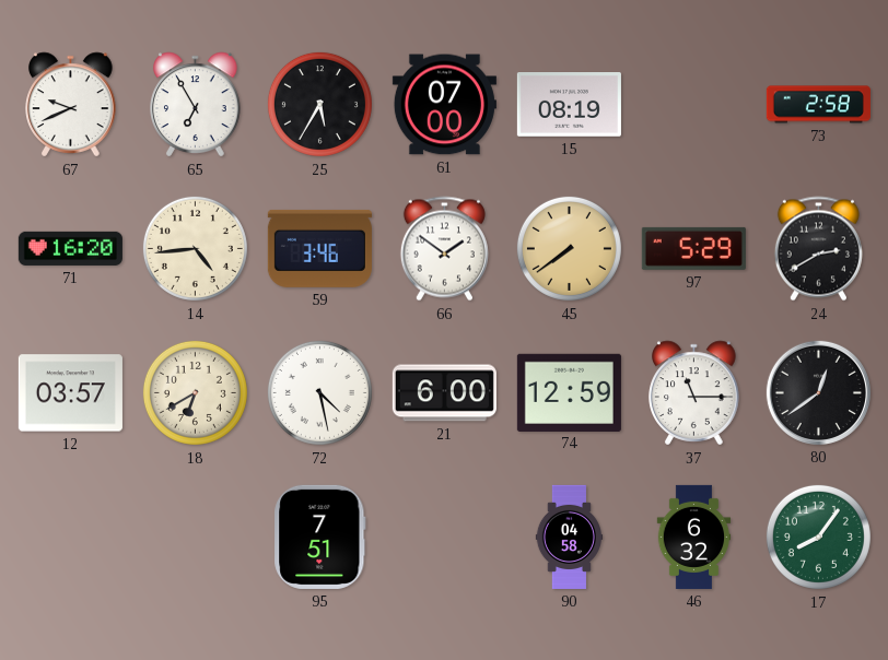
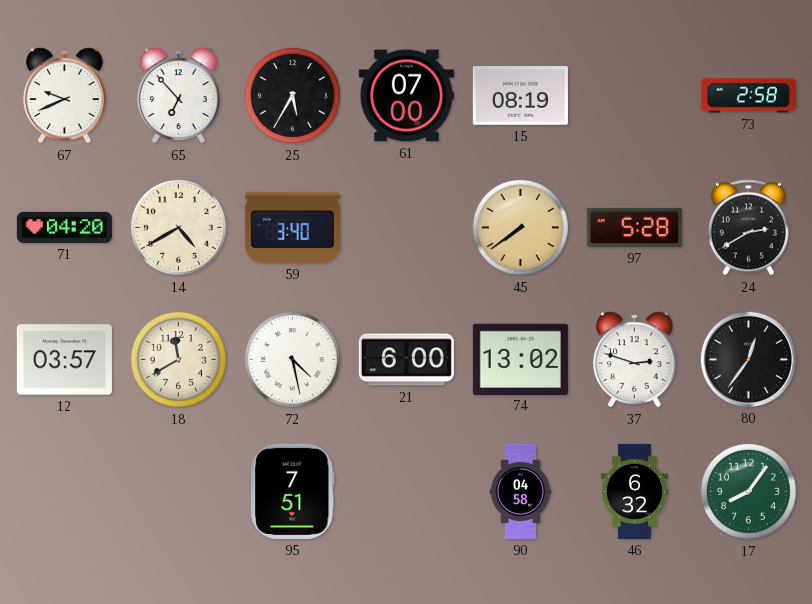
65: 6:55 -> 6:53 (179, 96)
71: 16:20 -> 04:20 (64, 227)
14: 4:44 -> 4:40 (178, 227)
59: 3:46 -> 3:40 (292, 227)
66: 1:51 -> none (444, 249)
97: 5:29 -> 5:28 (634, 227)
18: 6:40 -> 11:40 (178, 359)
74: 12:59 -> 13:02 (520, 359)
37: 11:15 -> 2:48 (635, 360)
80: 12:39 -> 12:36 (748, 359)
